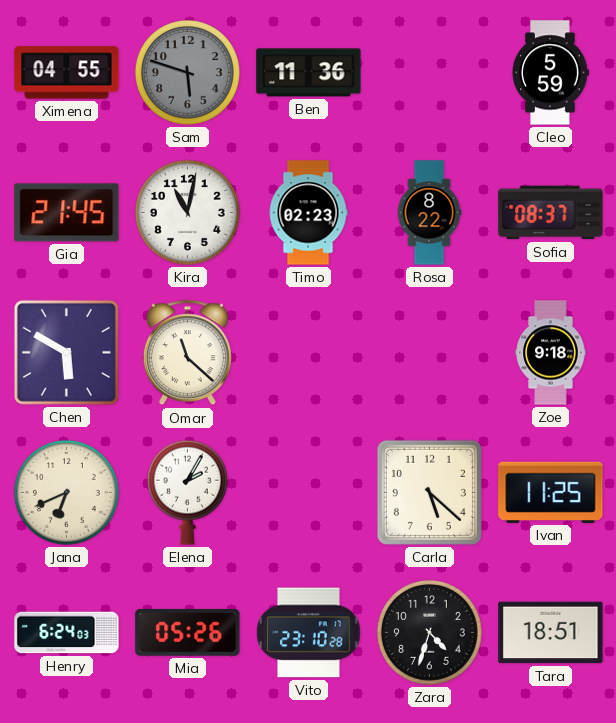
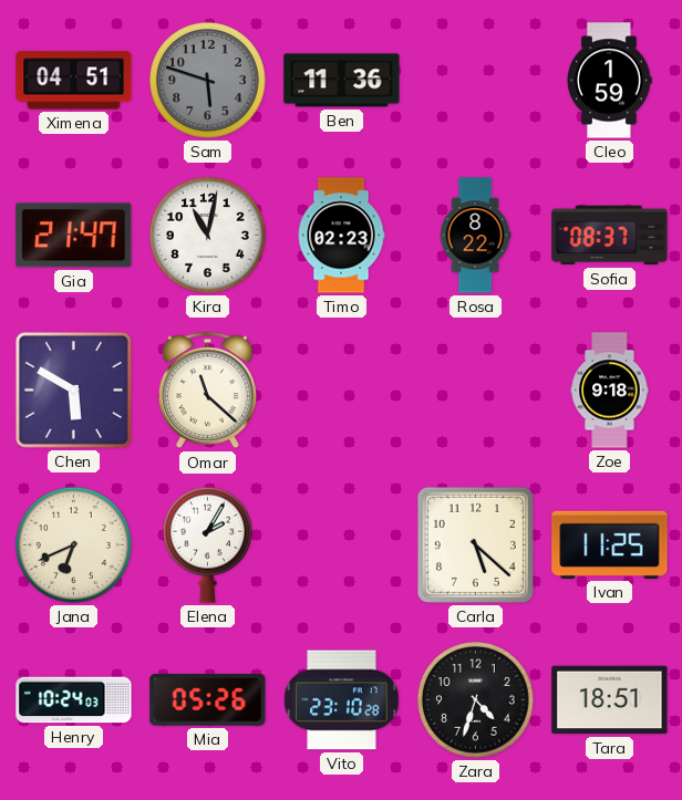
Ximena: 04:55 -> 04:51 (74, 81)
Cleo: 5:59 -> 1:59 (610, 81)
Gia: 21:45 -> 21:47 (74, 236)
Henry: 6:24 -> 10:24 (74, 700)
